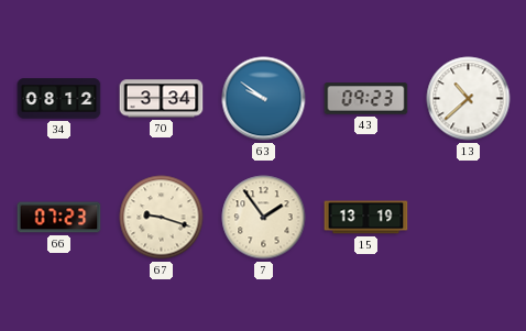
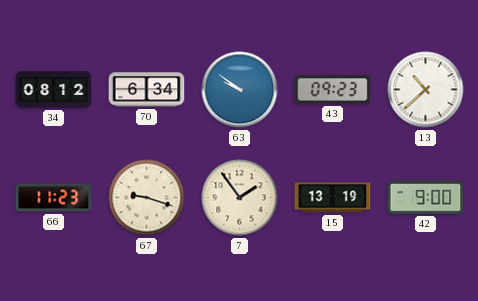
70: 3:34 -> 6:34 (147, 90)
66: 07:23 -> 11:23 (54, 198)
42: none -> 9:00 (426, 198)
